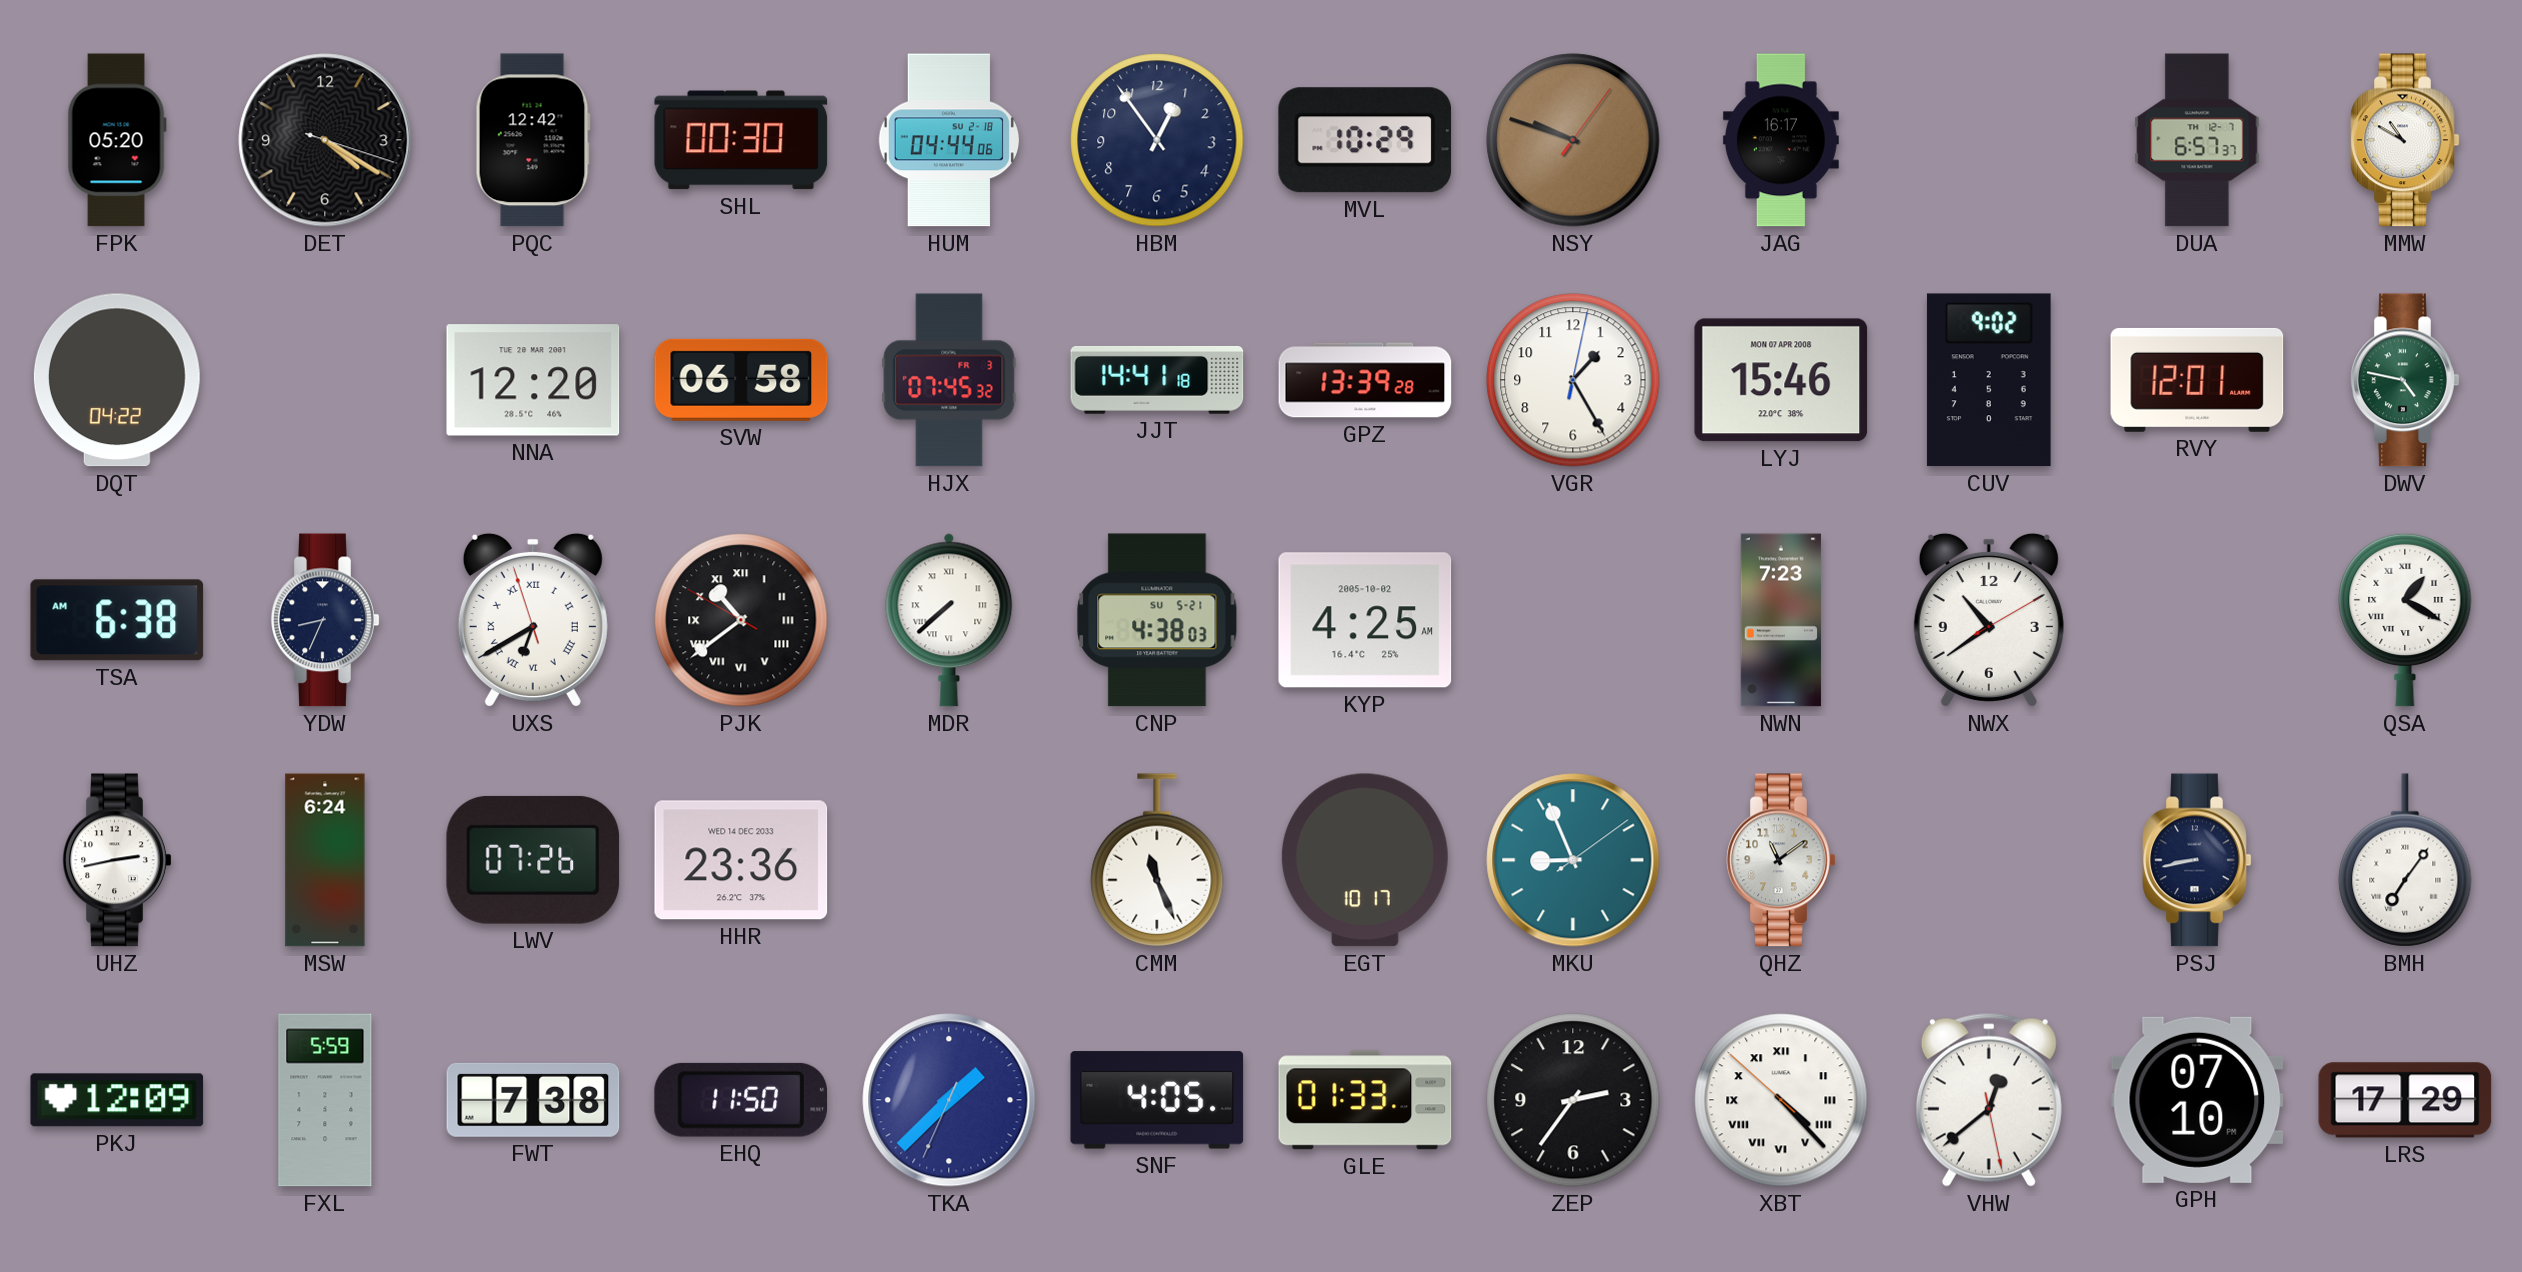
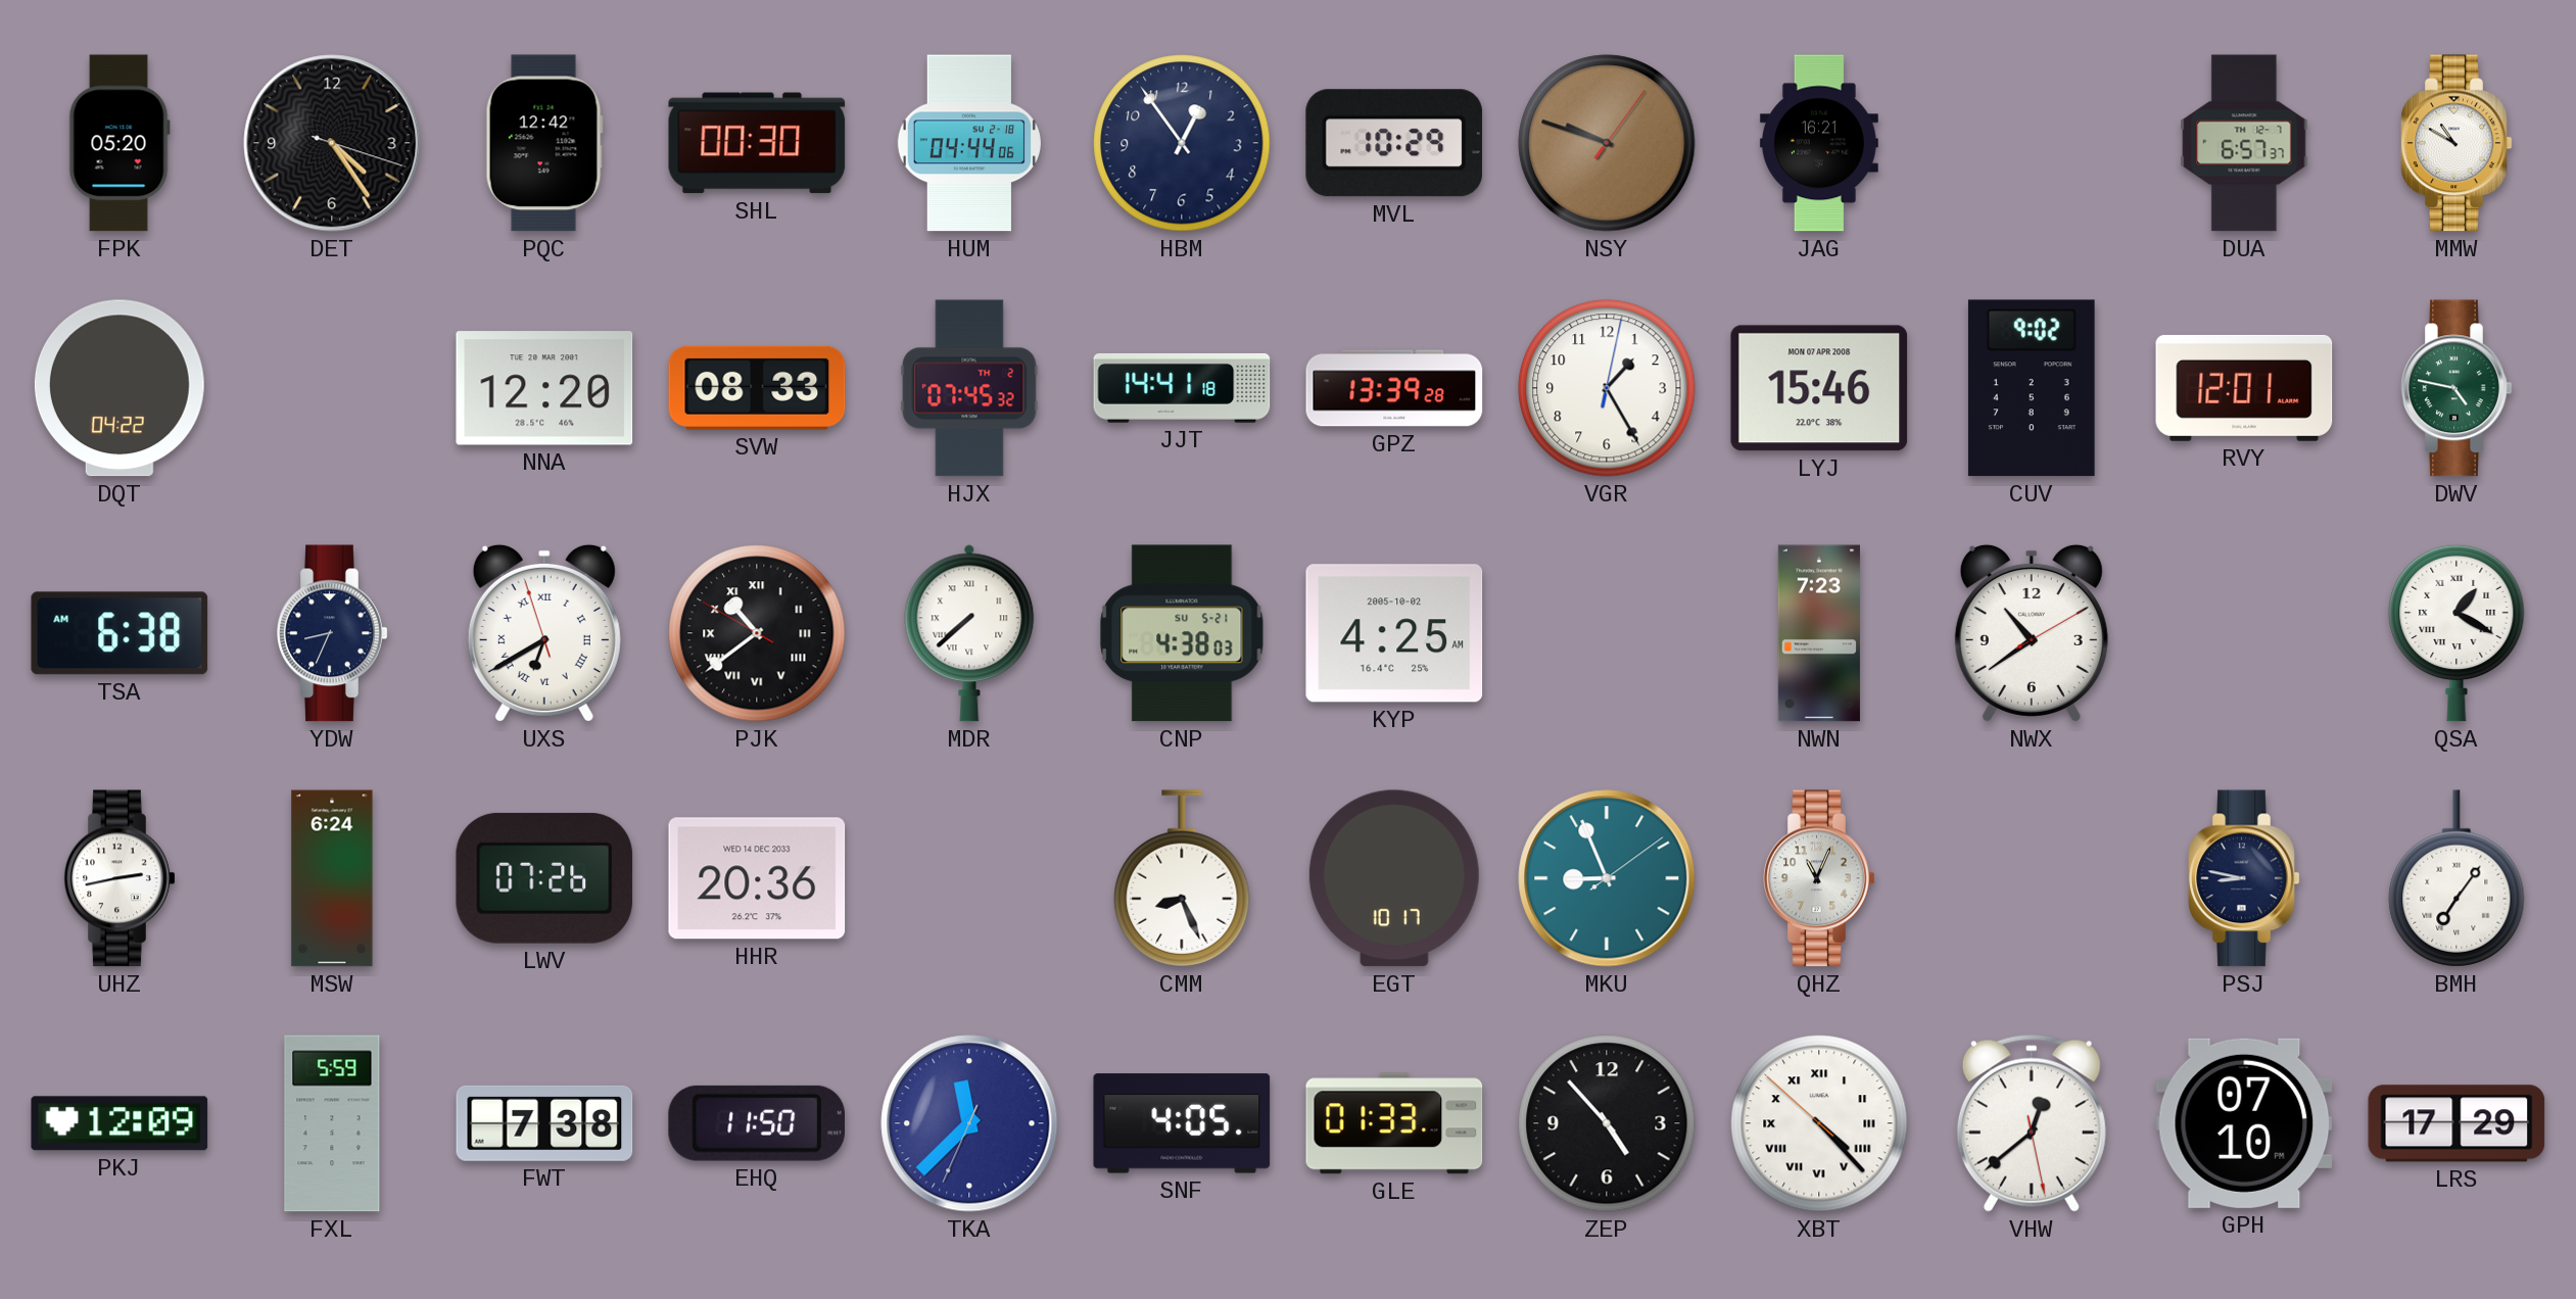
DET: 4:20 -> 4:24 (332, 143)
JAG: 16:17 -> 16:21 (1819, 143)
SVW: 06:58 -> 08:33 (757, 388)
HJX date: FR 3 -> TH 2 (969, 388)
HHR: 23:36 -> 20:36 (757, 878)
CMM: 11:26 -> 8:26 (1182, 878)
QHZ: 11:09 -> 11:04 (1819, 878)
PSJ: 8:43 -> 8:47 (2244, 878)
TKA: 1:37 -> 11:37 (969, 1123)
ZEP: 2:36 -> 4:53 (1607, 1123)
